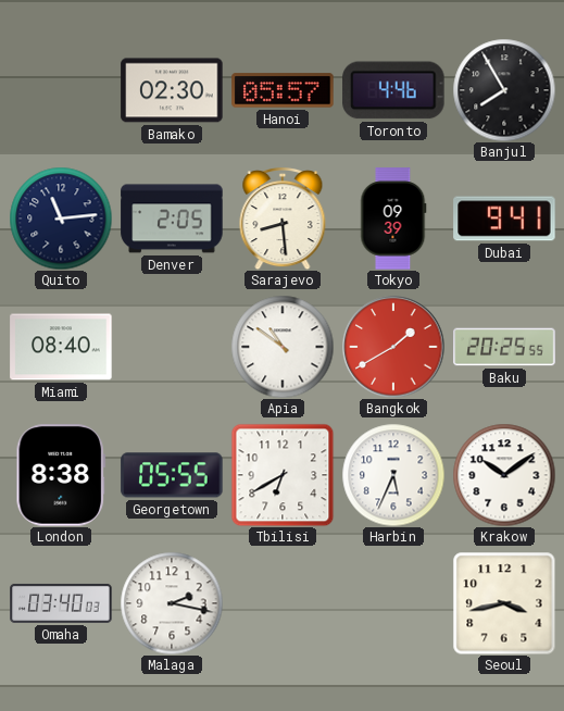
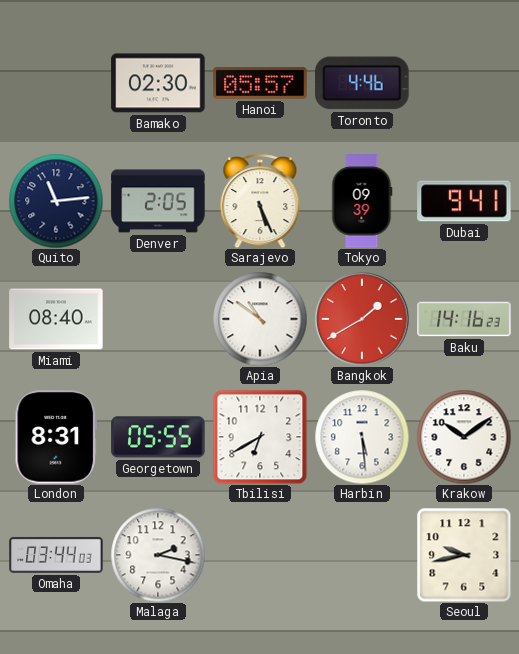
Banjul: 7:55 -> none (504, 90)
Sarajevo: 8:29 -> 5:26 (260, 202)
Baku: 20:25 -> 14:16 (464, 319)
London: 8:38 -> 8:31 (56, 437)
Harbin: 5:34 -> 5:29 (362, 437)
Omaha: 03:40 -> 03:44 (56, 555)
Seoul: 3:43 -> 9:43 (464, 555)
